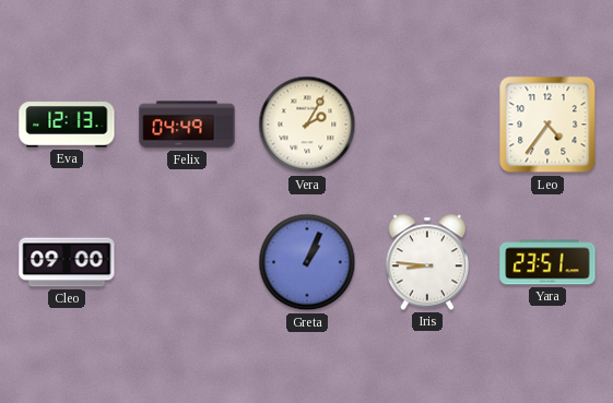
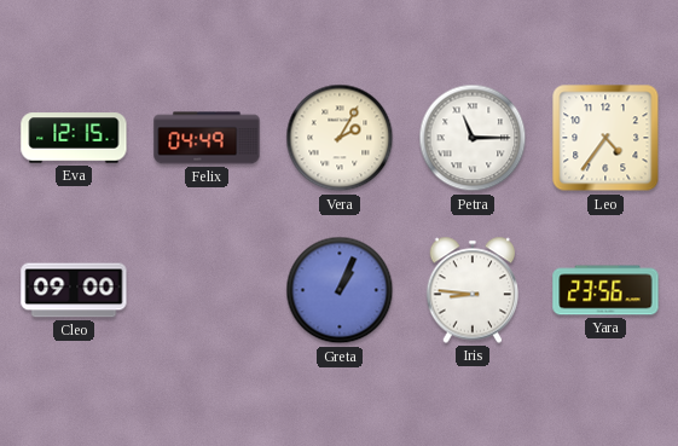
Eva: 12:13 -> 12:15 (74, 138)
Petra: none -> 11:15 (473, 138)
Yara: 23:51 -> 23:56 (605, 290)
